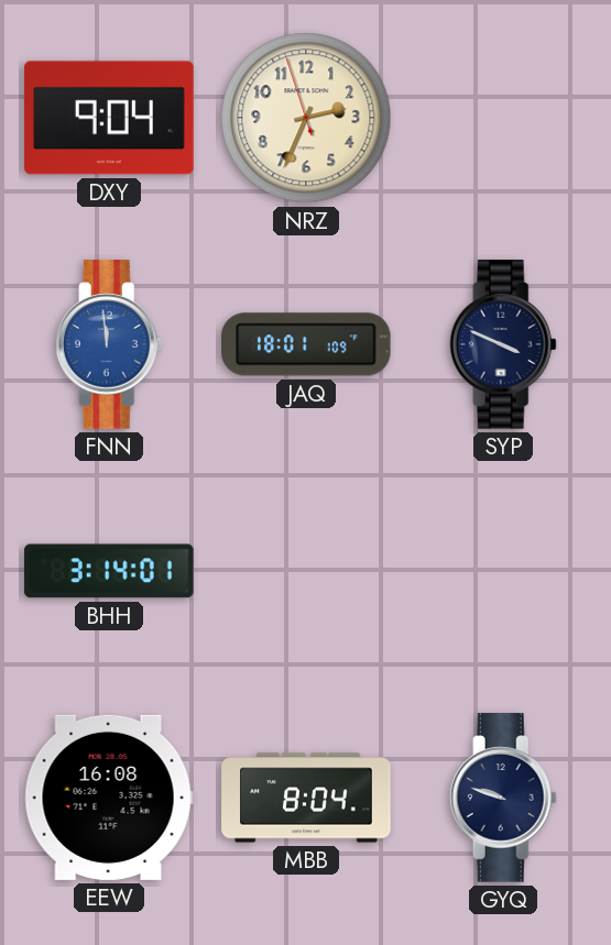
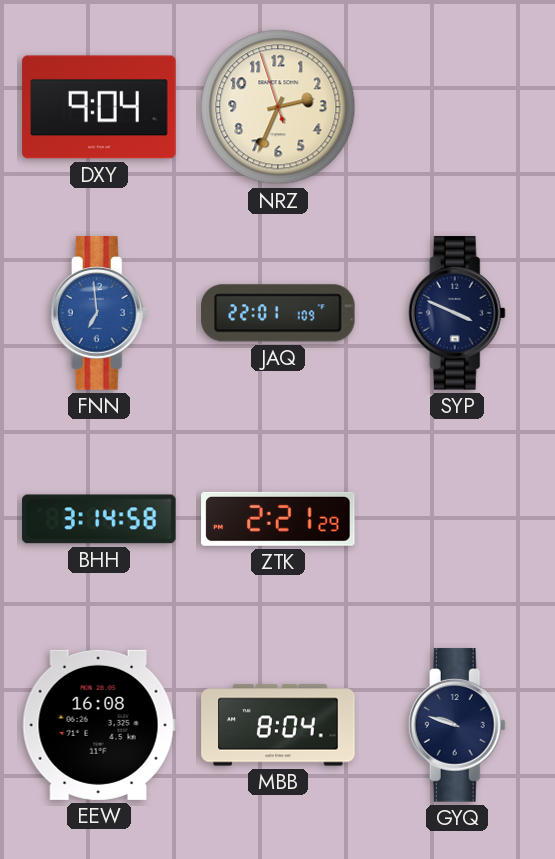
FNN: 11:59 -> 6:59 (99, 313)
JAQ: 18:01 -> 22:01 (278, 313)
BHH: 3:14:01 -> 3:14:58 (99, 519)
ZTK: none -> 2:21 (278, 519)
